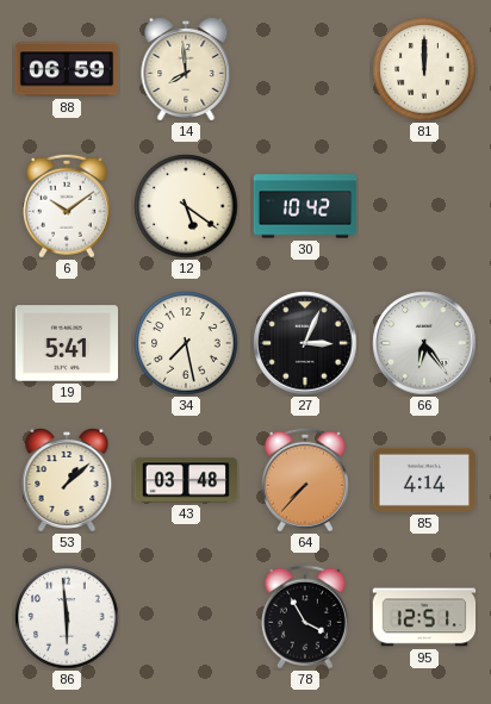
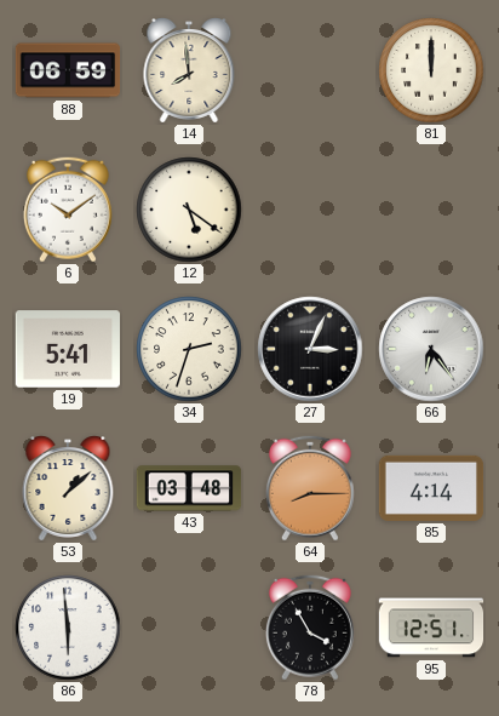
30: 10:42 -> none (305, 206)
34: 7:28 -> 2:33 (189, 349)
64: 7:37 -> 8:15 (310, 488)
